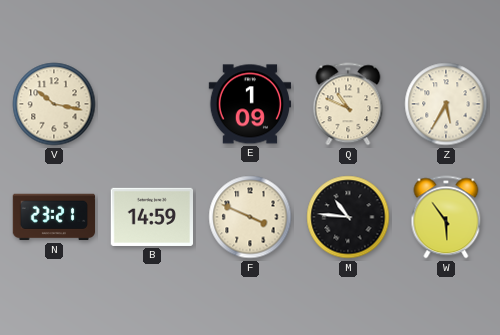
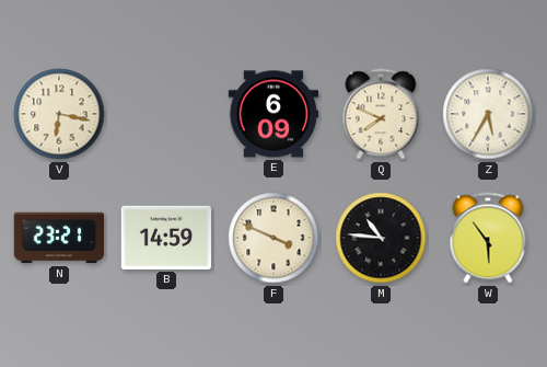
V: 10:17 -> 6:17 (59, 114)
E: 1:09 -> 6:09 (273, 114)
Q: 10:49 -> 7:49 (381, 114)
